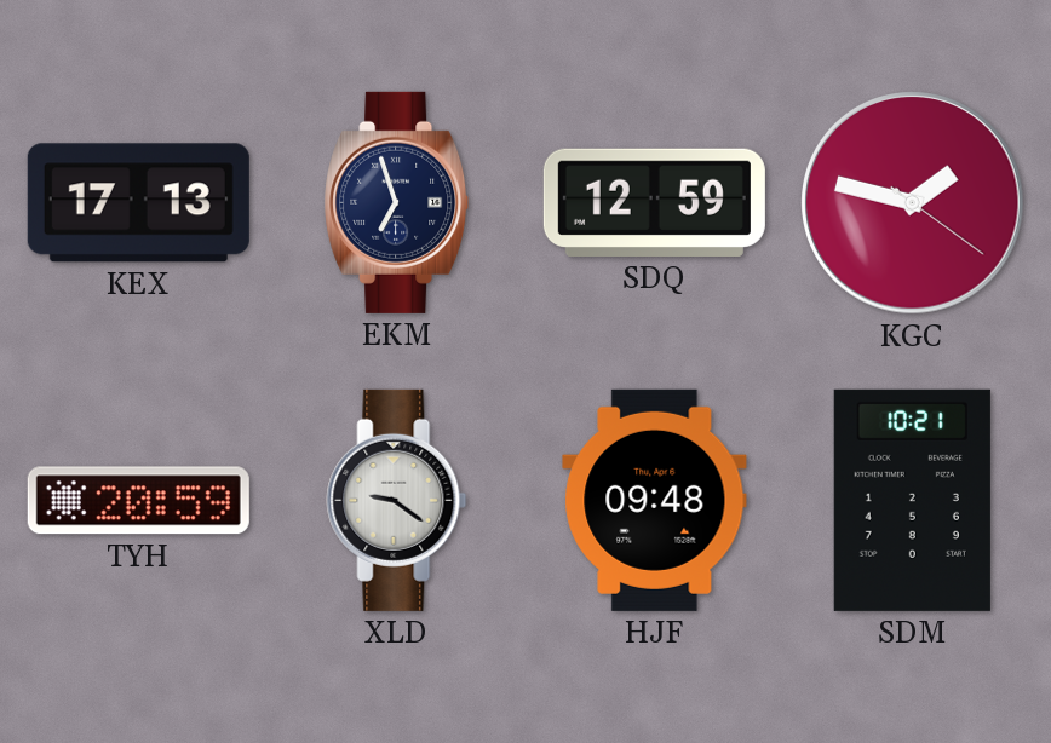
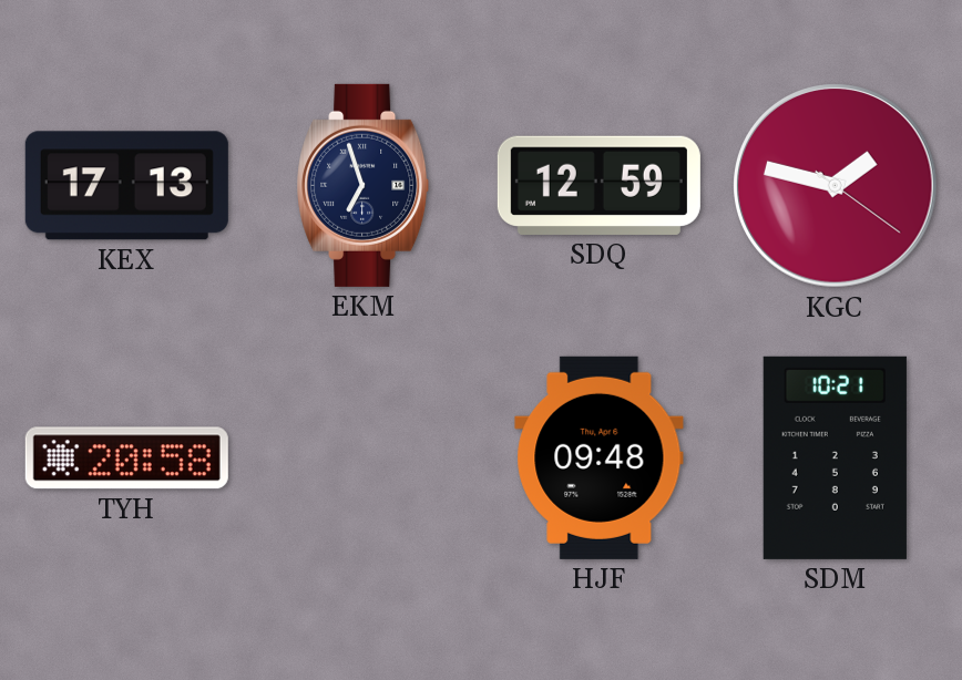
TYH: 20:59 -> 20:58 (126, 459)
XLD: 9:21 -> none (397, 500)
